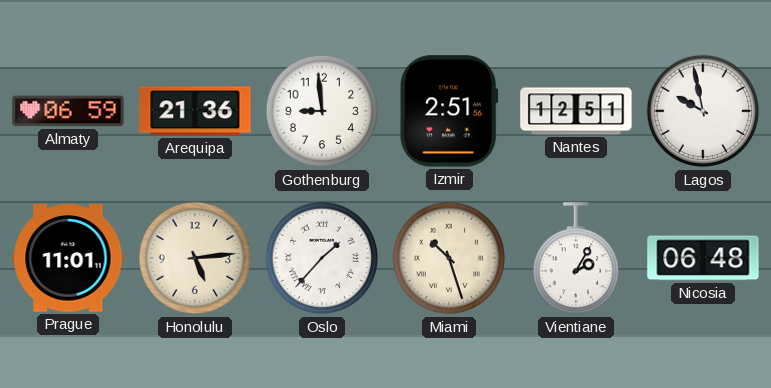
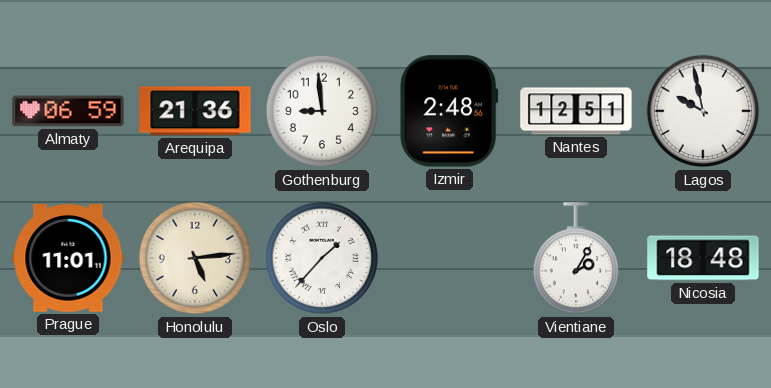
Izmir: 2:51 -> 2:48 (449, 111)
Miami: 10:27 -> none (449, 258)
Nicosia: 06:48 -> 18:48 (703, 258)
